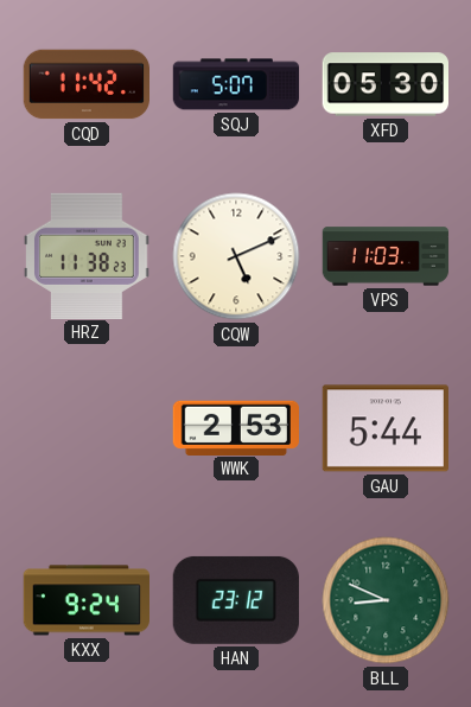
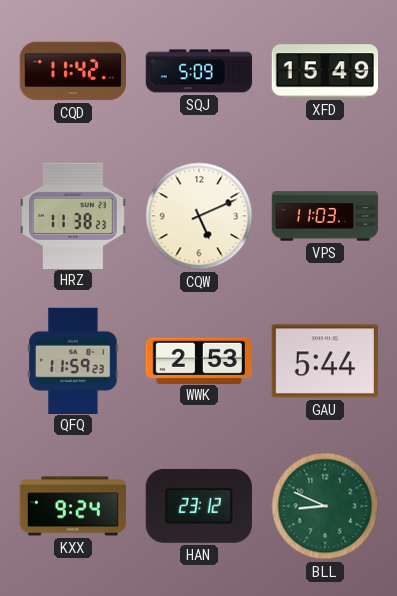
SQJ: 5:07 -> 5:09 (199, 71)
XFD: 05:30 -> 15:49 (324, 71)
QFQ: none -> 11:59 (73, 360)
